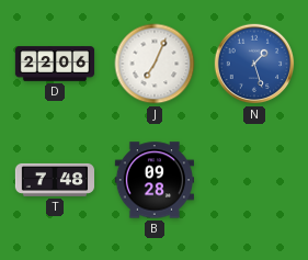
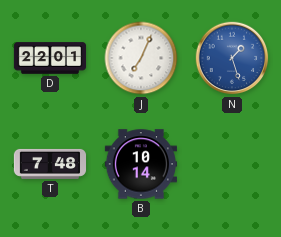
D: 22:06 -> 22:01 (50, 58)
B: 09:28 -> 10:14 (140, 164)
